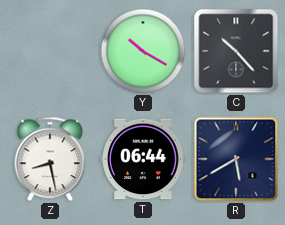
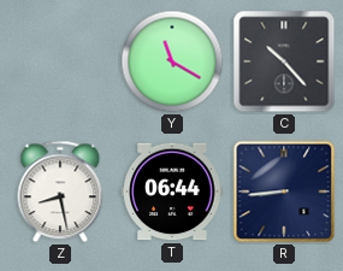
Y: 10:20 -> 11:20 (172, 61)
R: 5:40 -> 8:44 (284, 192)
